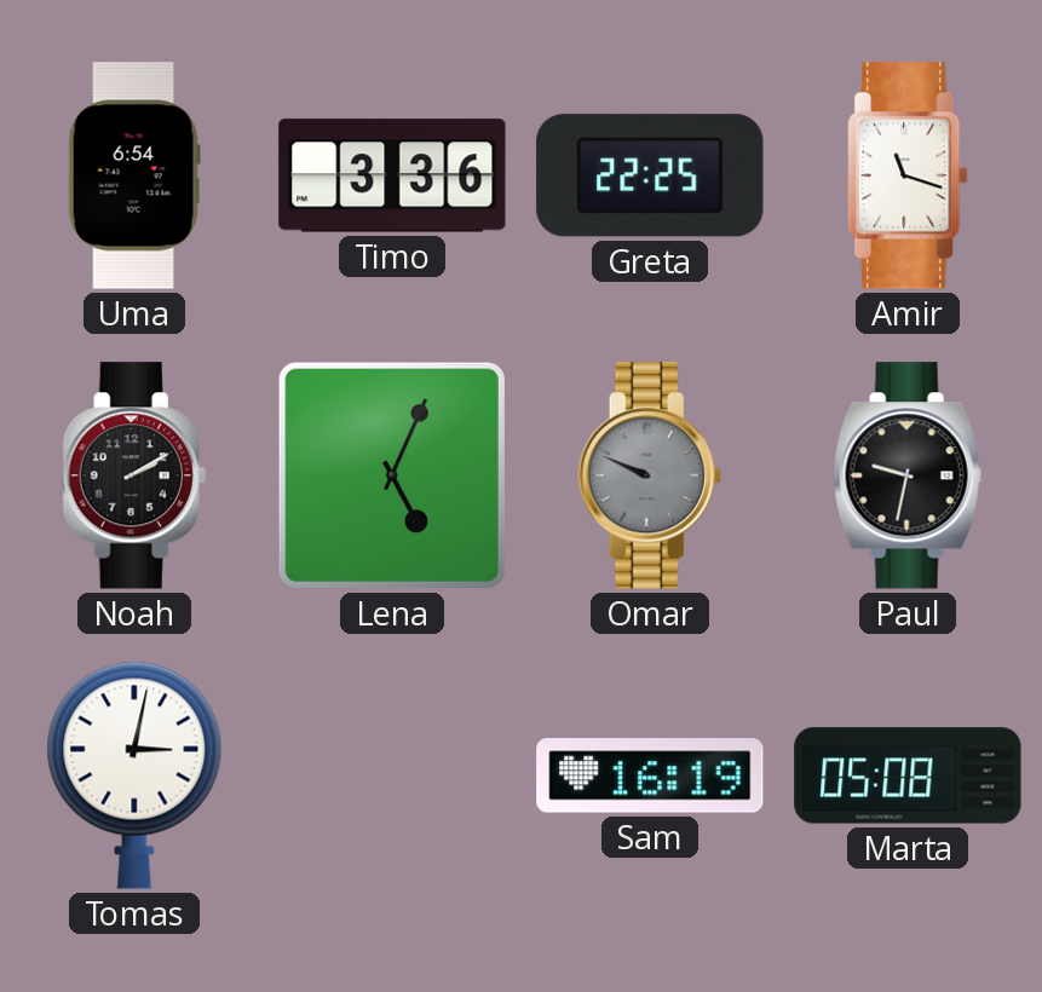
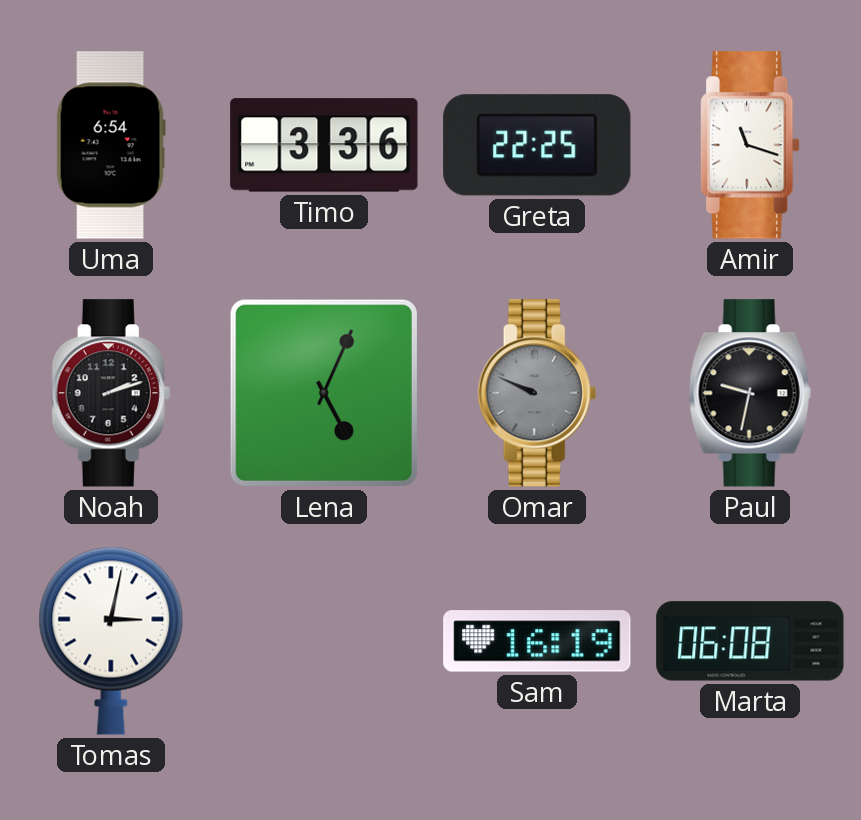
Noah: 2:10 -> 2:12 (111, 393)
Marta: 05:08 -> 06:08 (750, 641)
